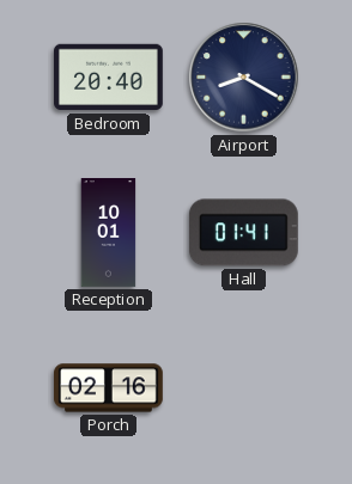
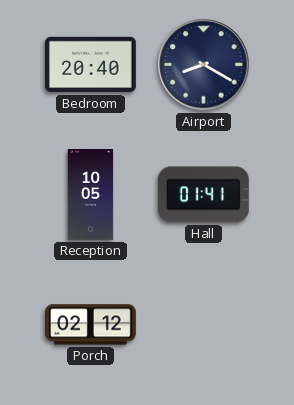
Reception: 10:01 -> 10:05 (91, 195)
Porch: 02:16 -> 02:12 (91, 325)
